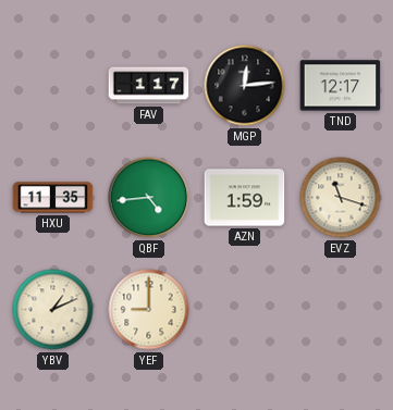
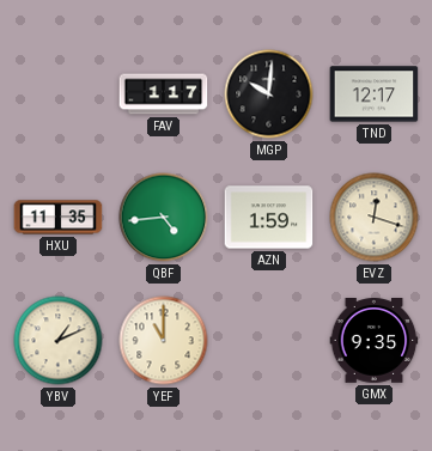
MGP: 12:14 -> 10:01 (269, 95)
EVZ: 11:18 -> 12:18 (375, 218)
YEF: 9:00 -> 11:00 (164, 341)
GMX: none -> 9:35 (375, 341)
